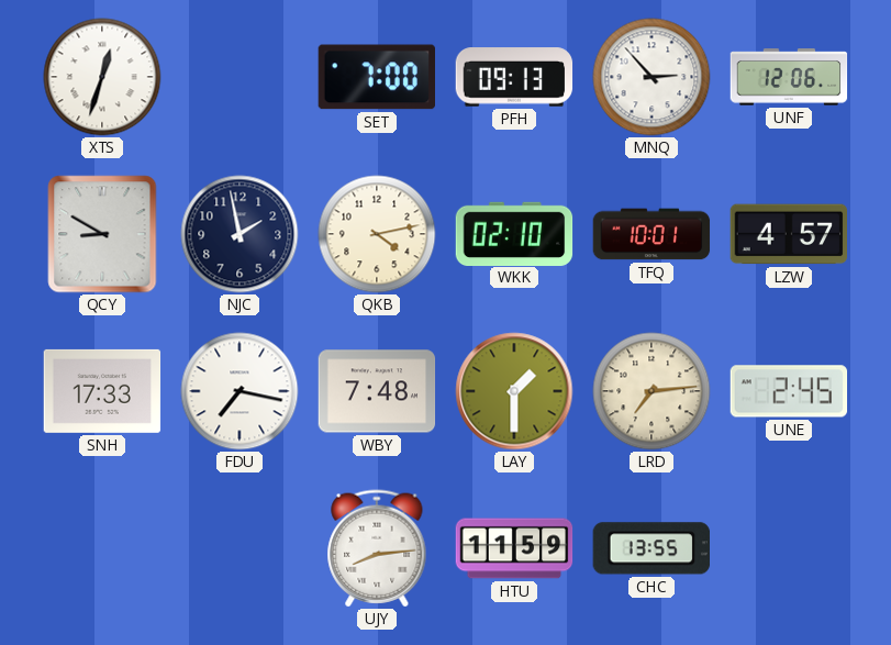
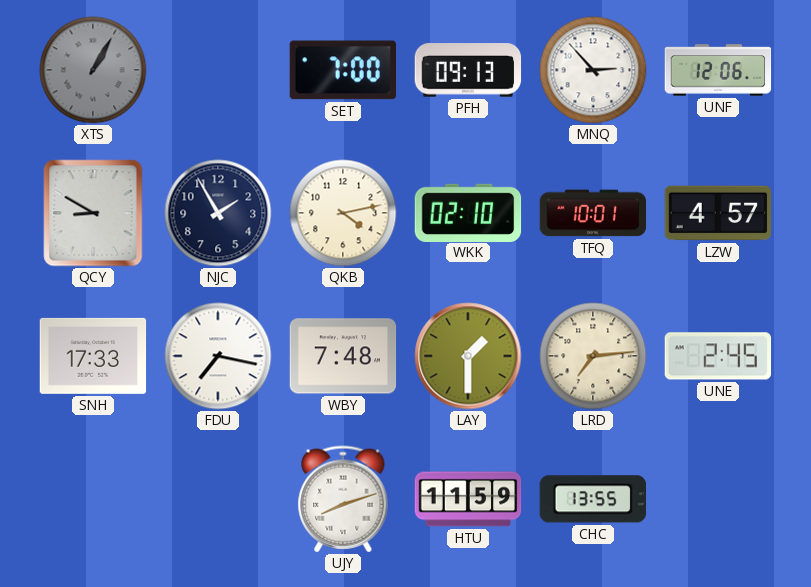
XTS: 12:33 -> 1:05 (93, 70)
XTS dial: white -> grey (93, 70)
NJC: 1:58 -> 1:55 (218, 213)
UJY: 8:14 -> 8:12 (343, 499)
